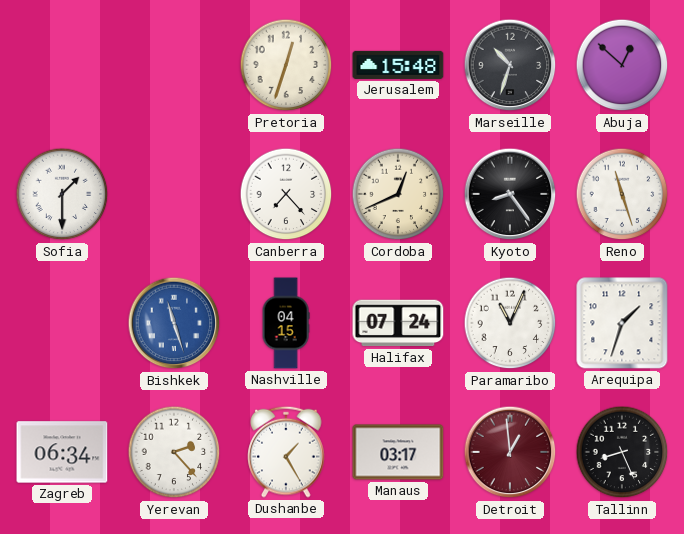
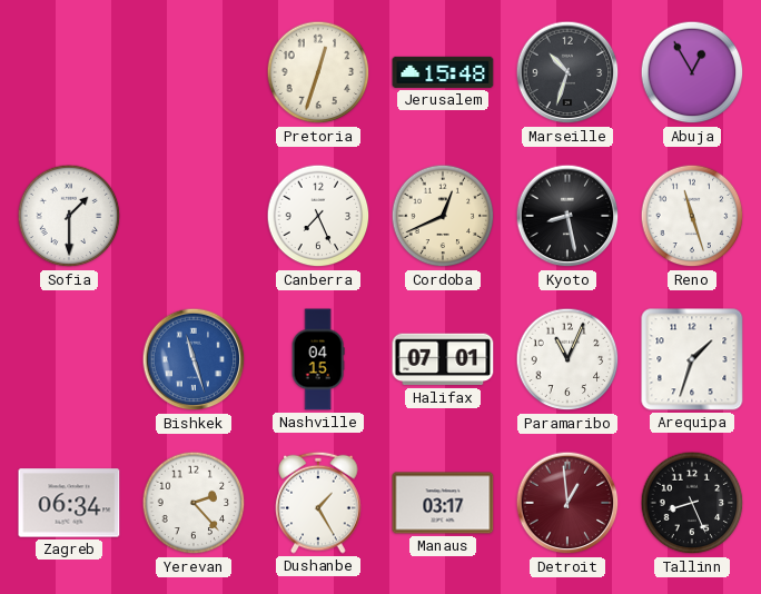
Abuja: 12:52 -> 12:55 (692, 72)
Canberra: 7:23 -> 7:26 (318, 216)
Kyoto: 8:24 -> 8:28 (567, 216)
Halifax: 07:24 -> 07:01 (443, 359)
